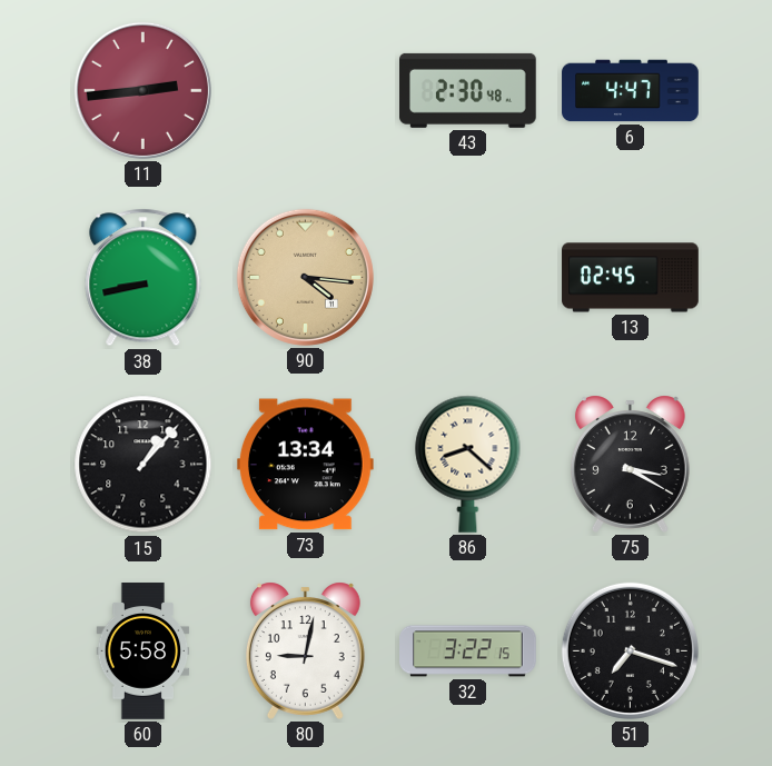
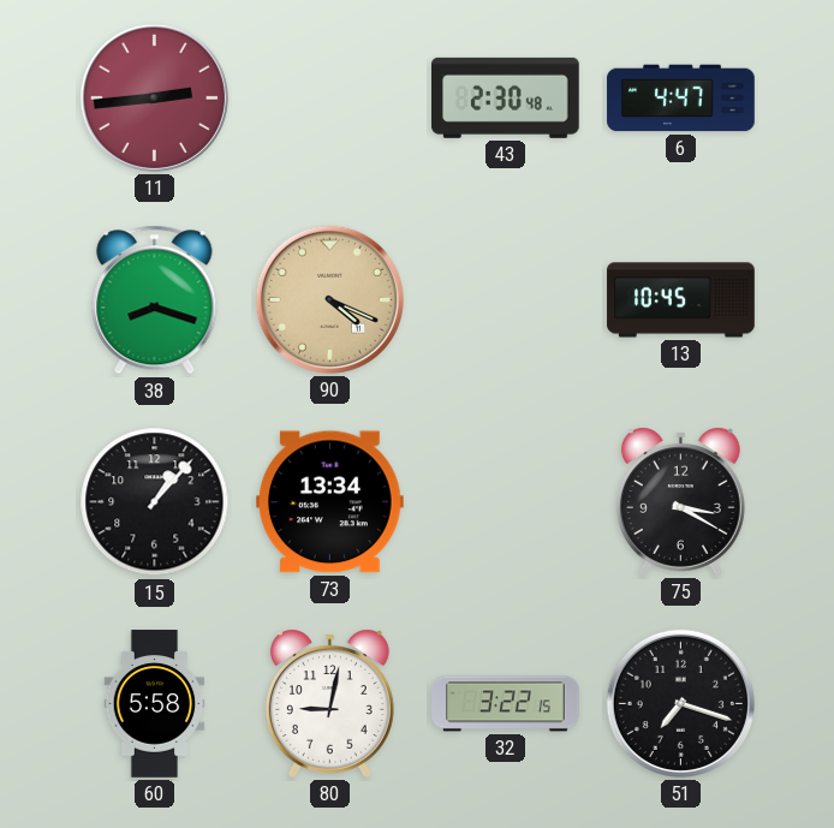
38: 8:43 -> 8:18 (155, 300)
90: 4:16 -> 4:19 (329, 299)
13: 02:45 -> 10:45 (681, 300)
86: 8:22 -> none (468, 464)
